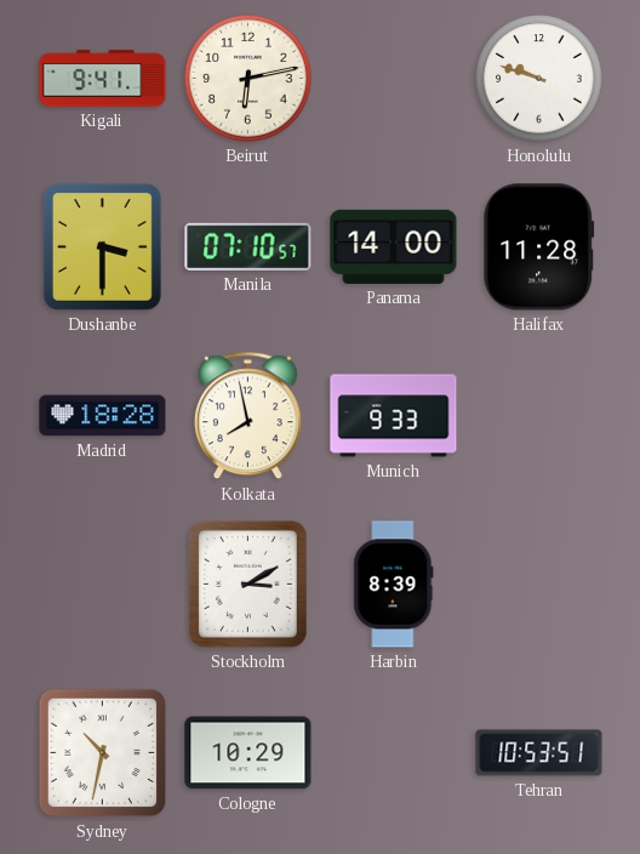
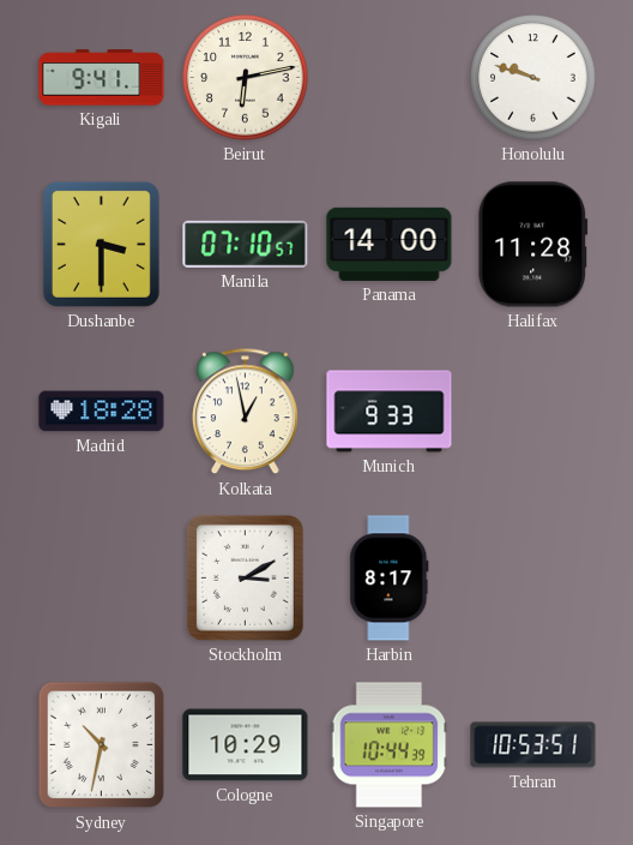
Kolkata: 7:58 -> 12:58 (246, 412)
Harbin: 8:39 -> 8:17 (390, 579)
Singapore: none -> 10:44 (390, 745)
